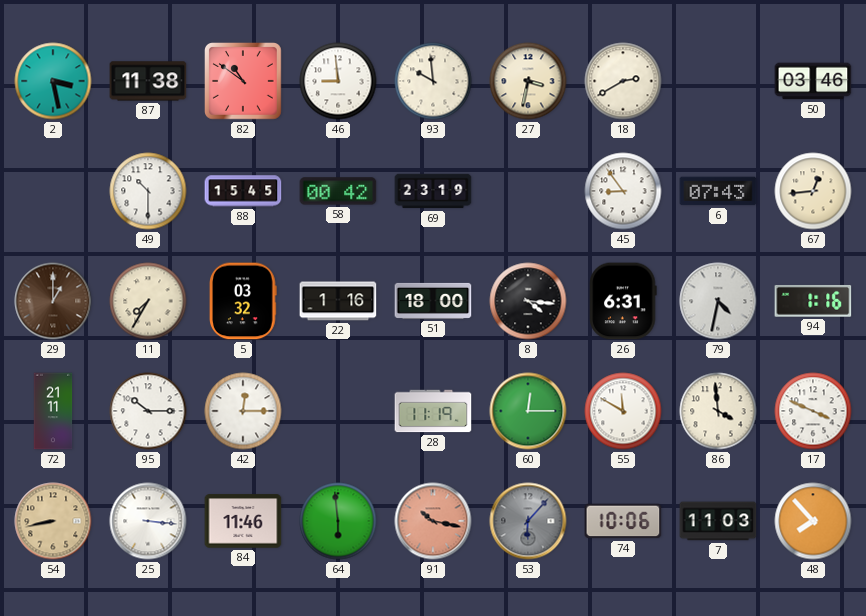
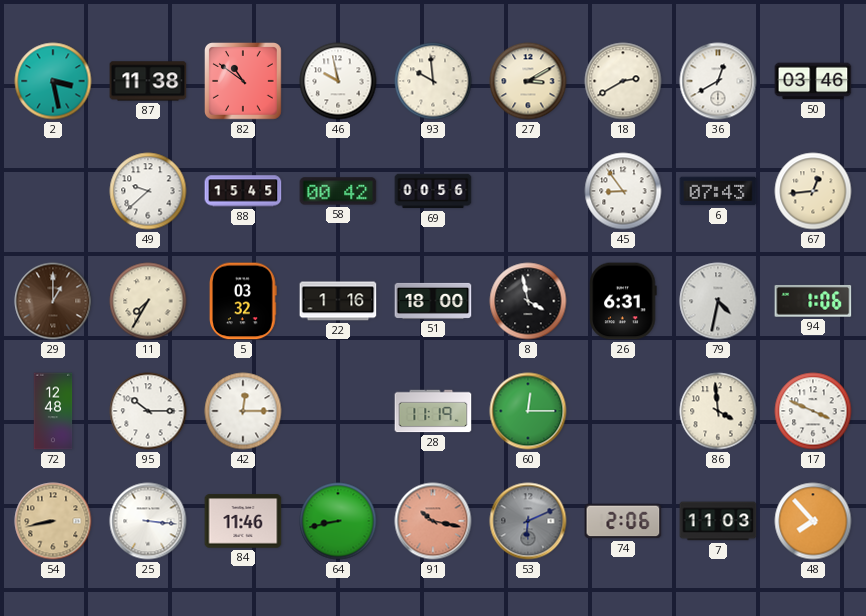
46: 8:59 -> 9:58 (338, 81)
27: 3:32 -> 3:10 (528, 81)
36: none -> 12:40 (718, 81)
49: 10:30 -> 9:38 (148, 191)
69: 23:19 -> 00:56 (433, 191)
8: 4:16 -> 3:58 (528, 301)
94: 1:16 -> 1:06 (813, 301)
72: 21:11 -> 12:48 (53, 411)
55: 11:50 -> none (623, 411)
64: 5:59 -> 8:43 (338, 521)
53: 6:07 -> 6:11 (528, 521)
74: 10:06 -> 2:06 (623, 521)
